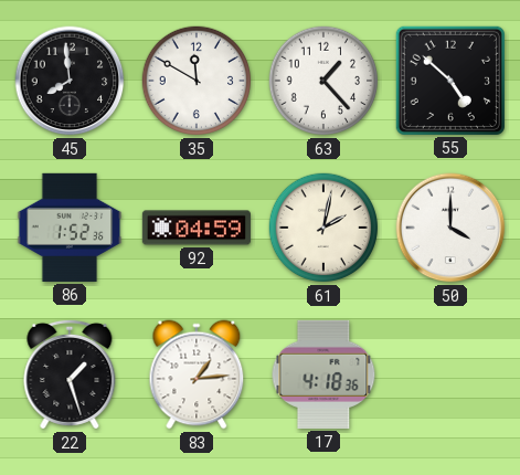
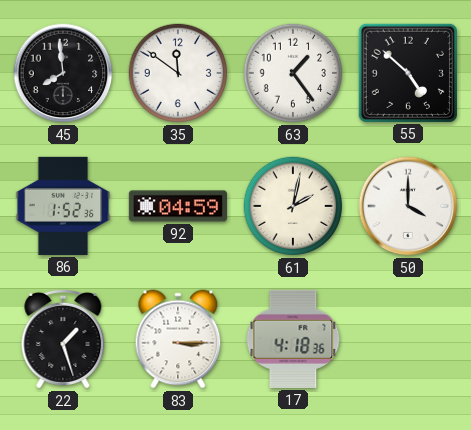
35: 11:50 -> 11:51 (178, 73)
63: 1:23 -> 1:24 (293, 73)
83: 1:14 -> 3:15 (178, 339)
